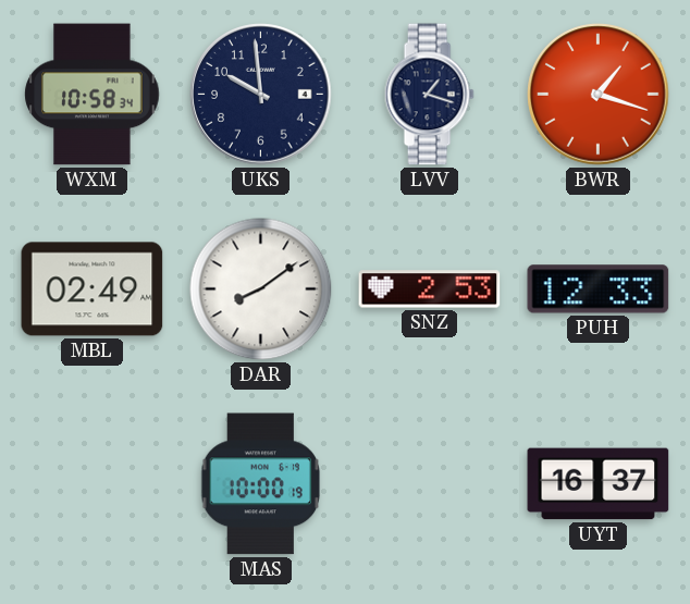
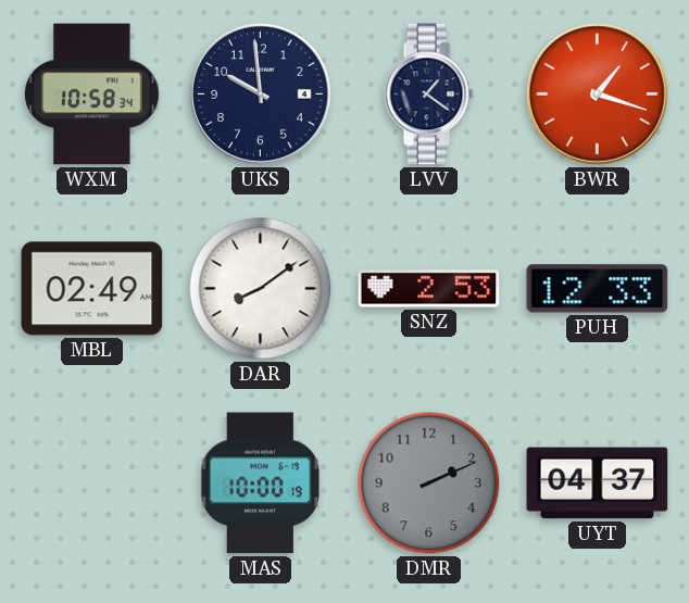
LVV: 1:18 -> 1:21 (428, 95)
DMR: none -> 2:11 (429, 483)
UYT: 16:37 -> 04:37 (598, 483)
